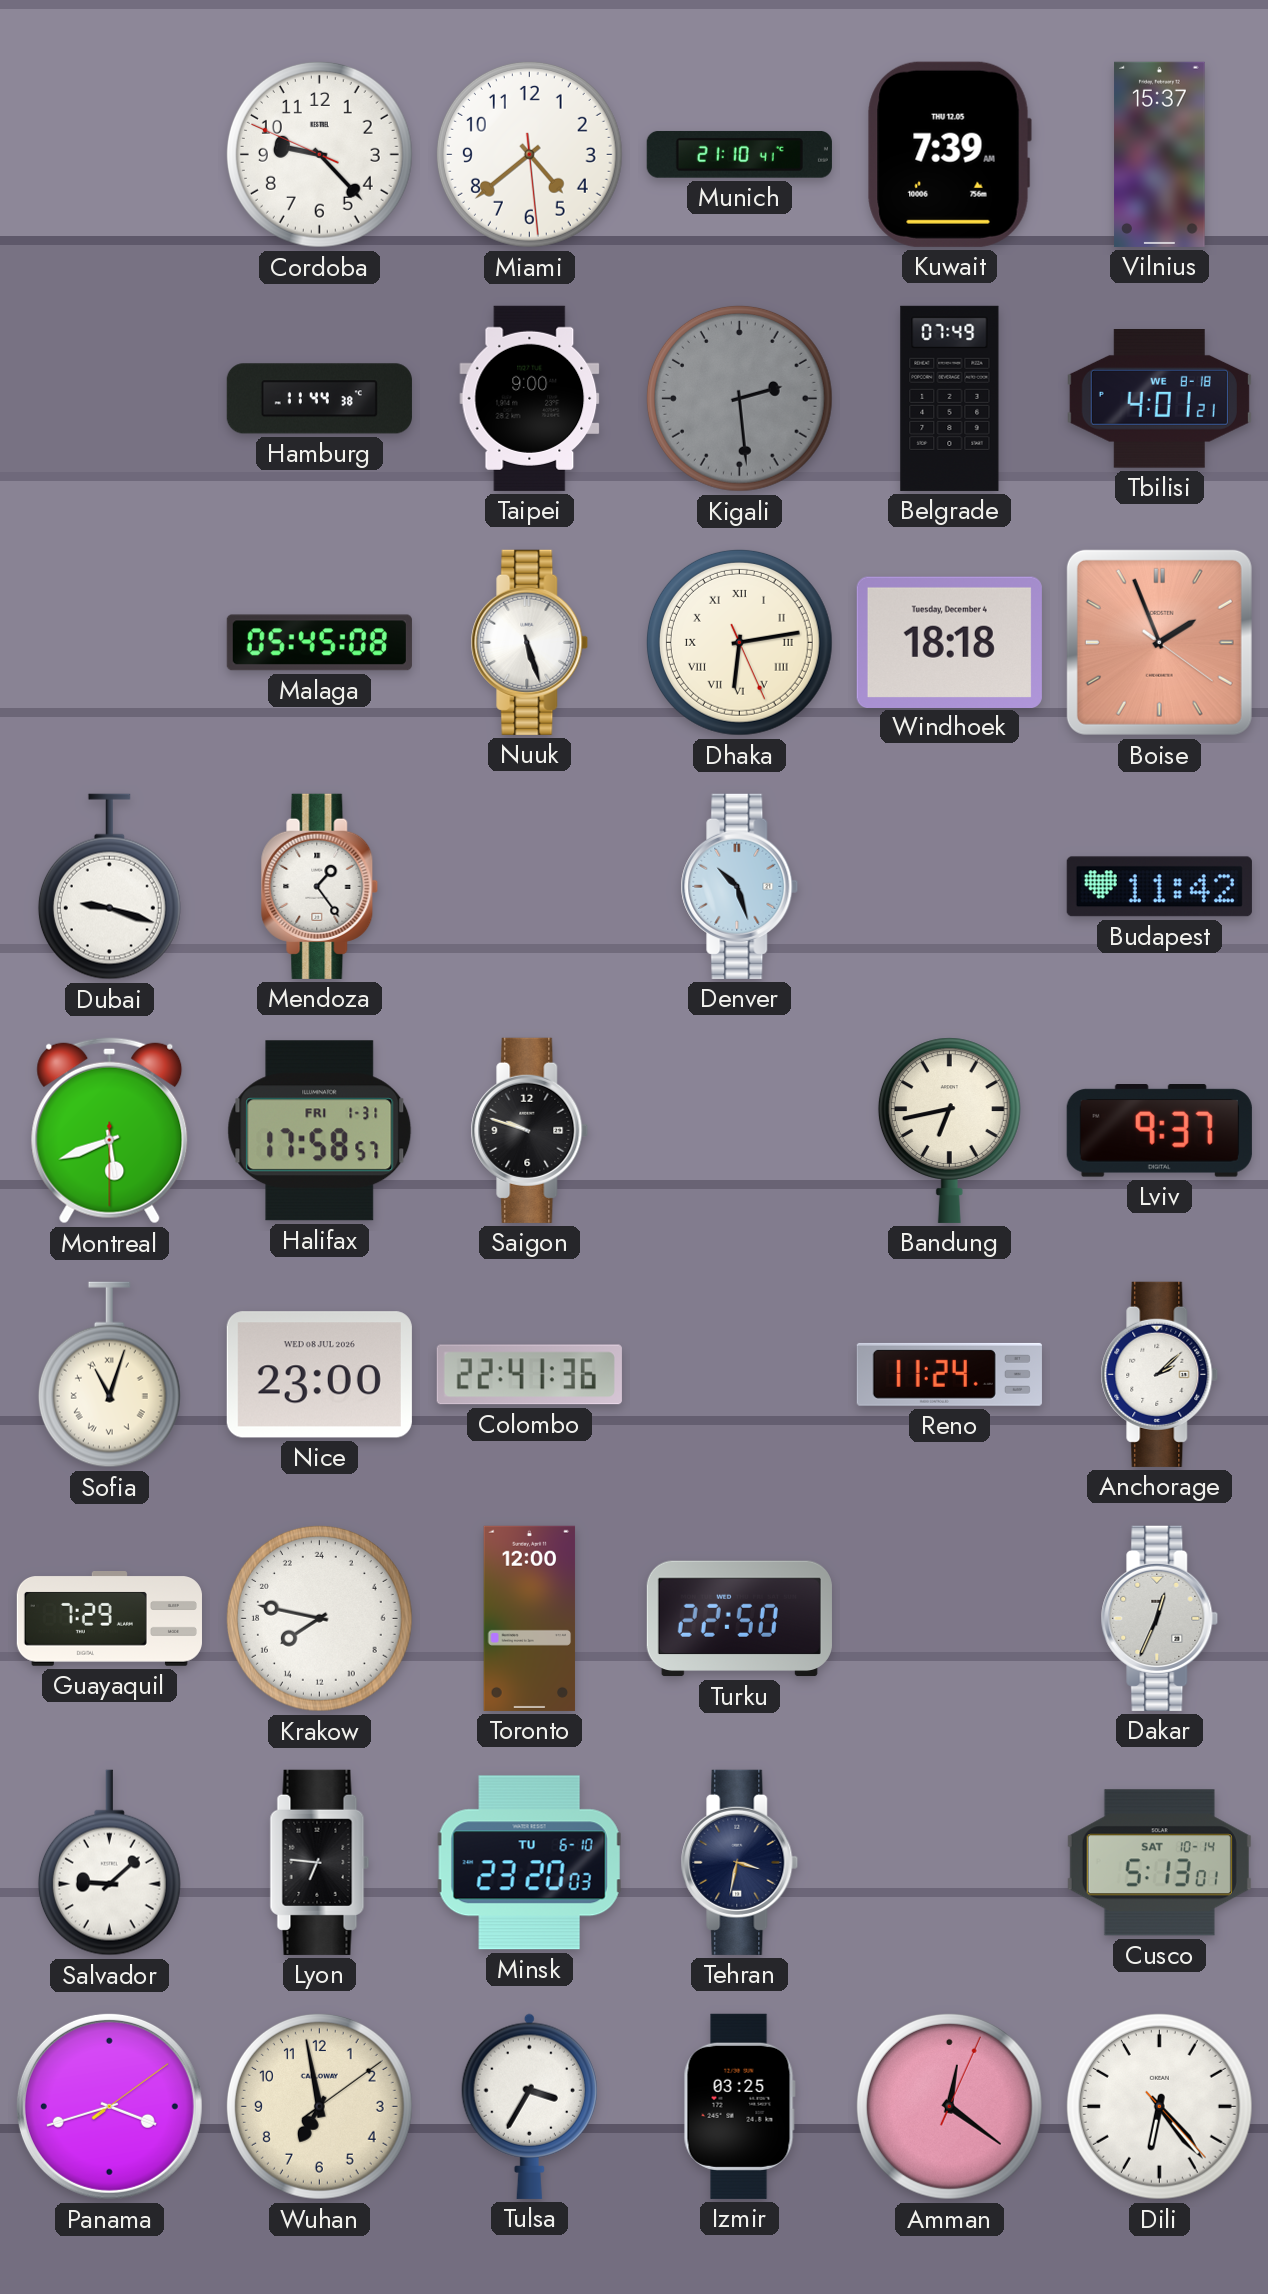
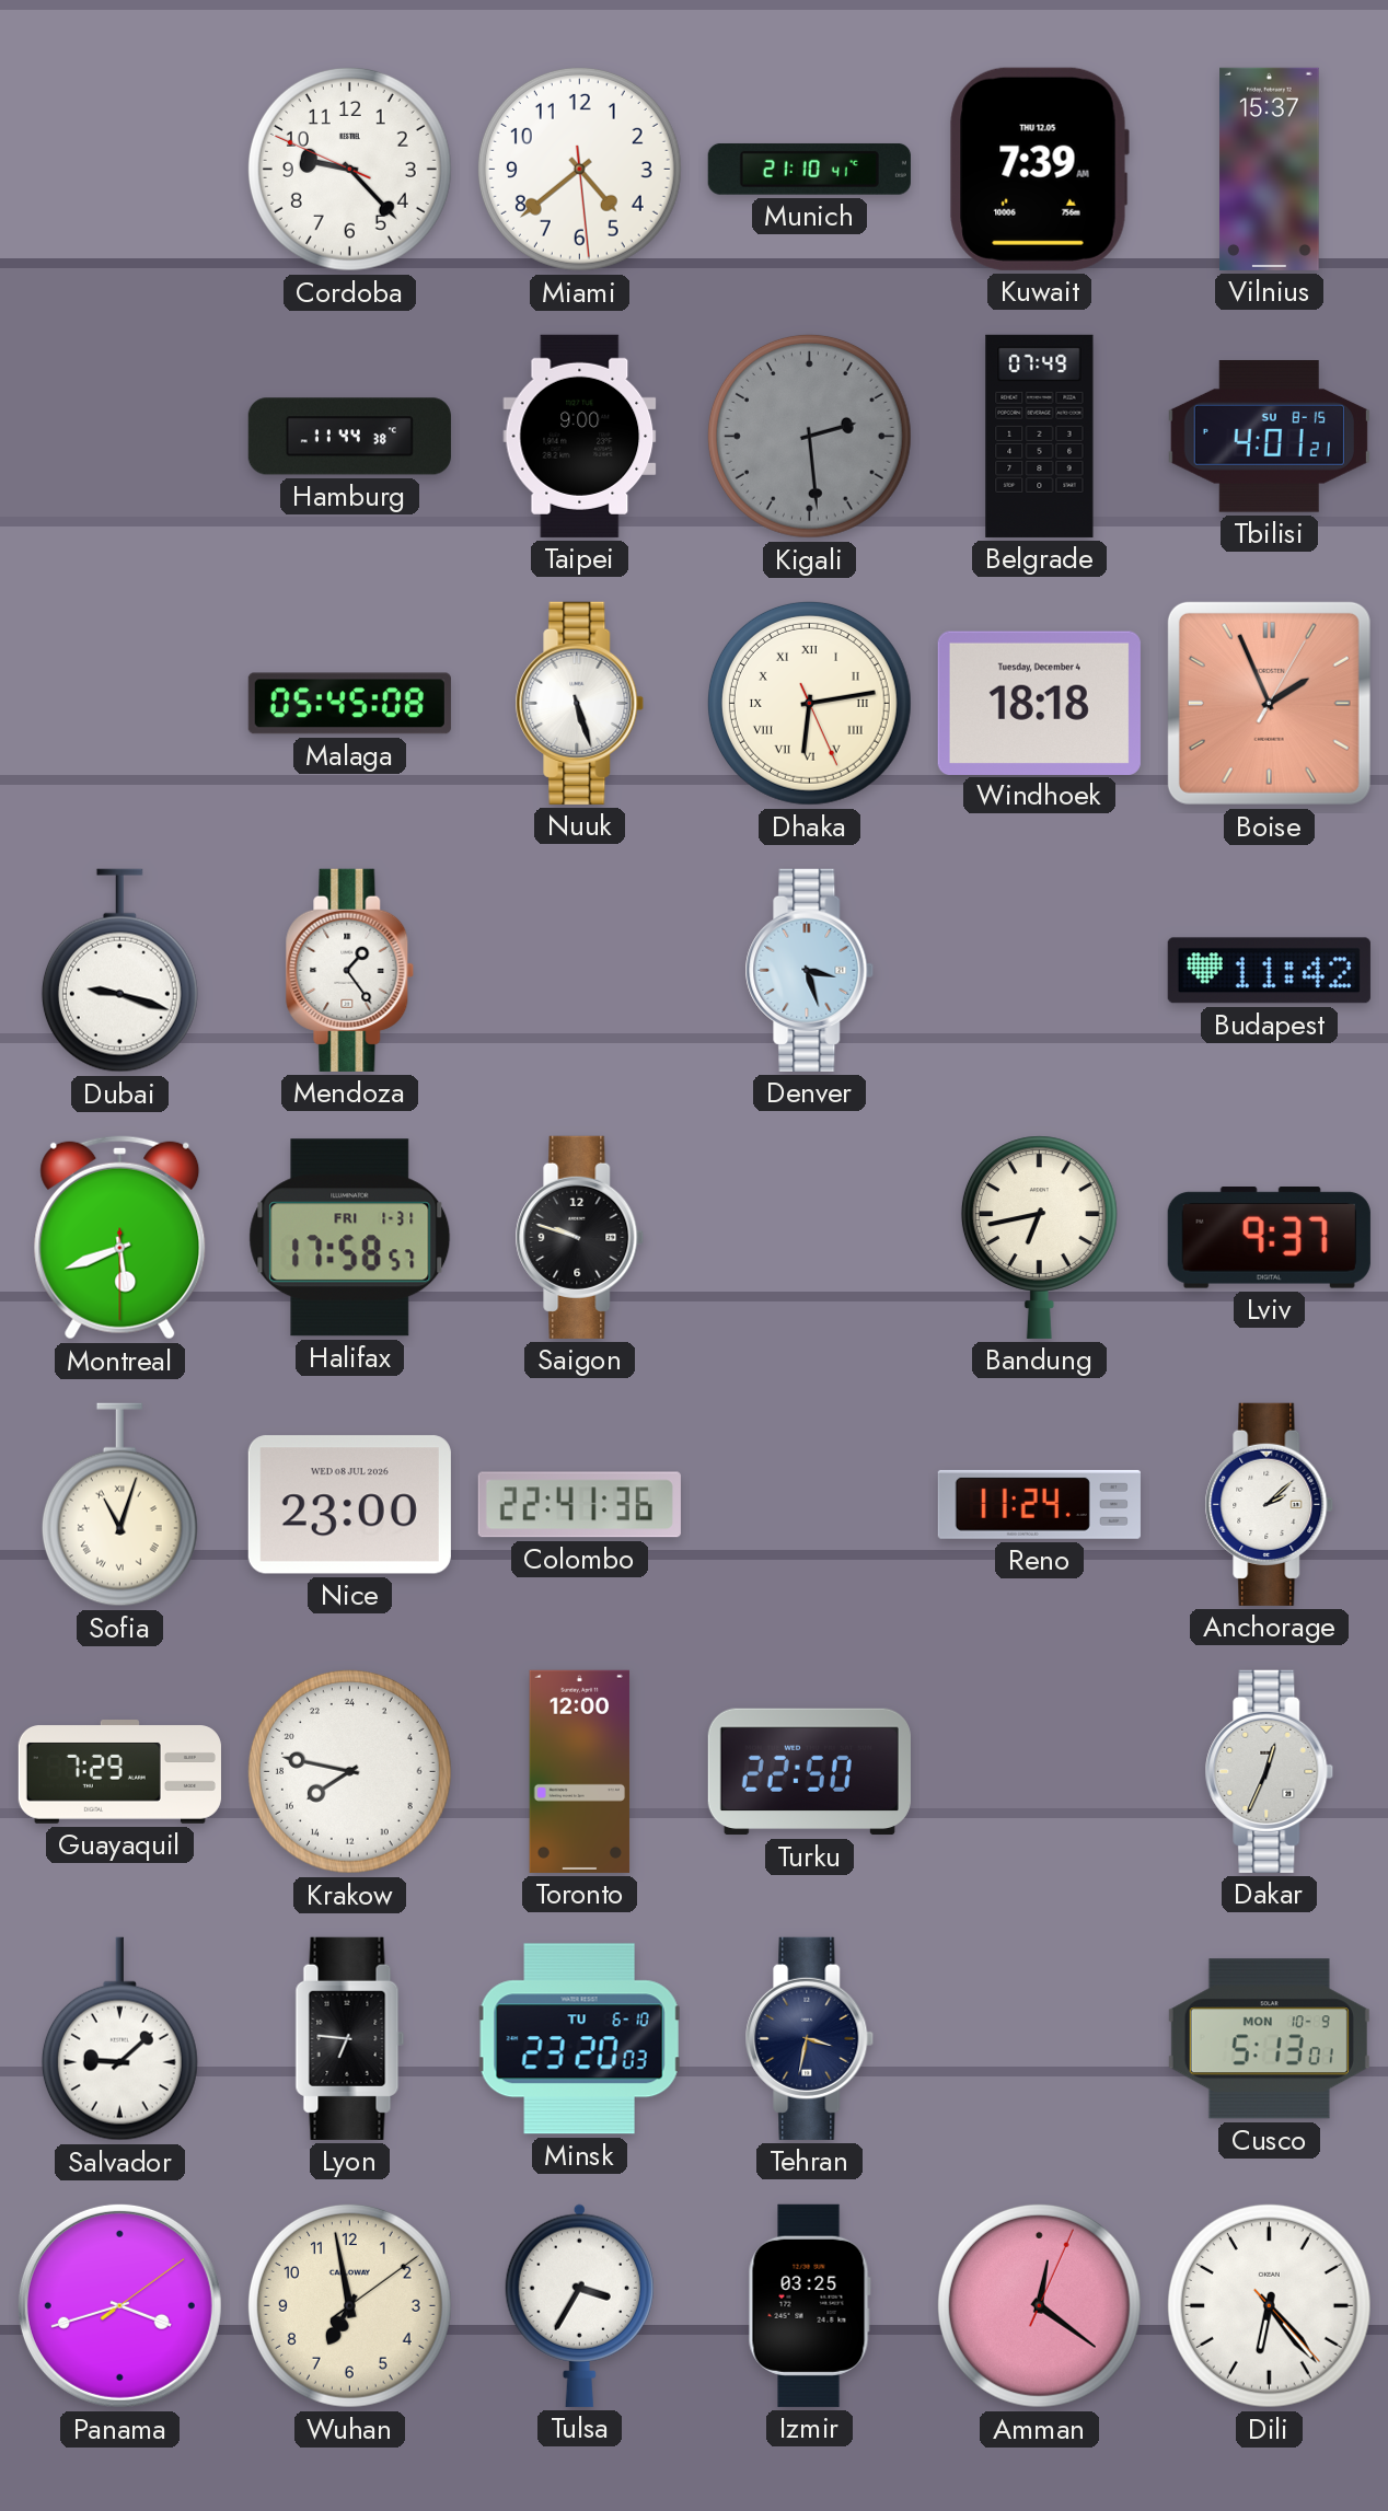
Tbilisi date: WE 8-18 -> SU 8-15 (1269, 437)
Boise: 1:56:21 -> 1:56:05 (1269, 703)
Denver: 10:27 -> 3:27 (810, 970)
Cusco date: SAT 10-14 -> MON 10-9 (1269, 2039)
